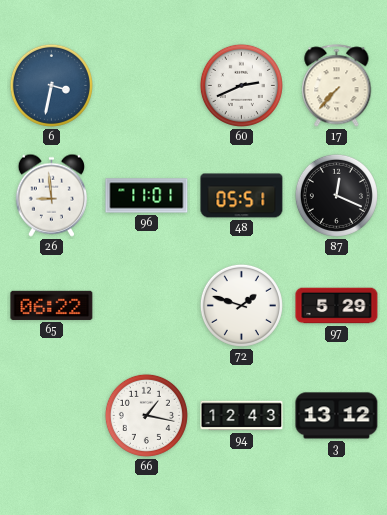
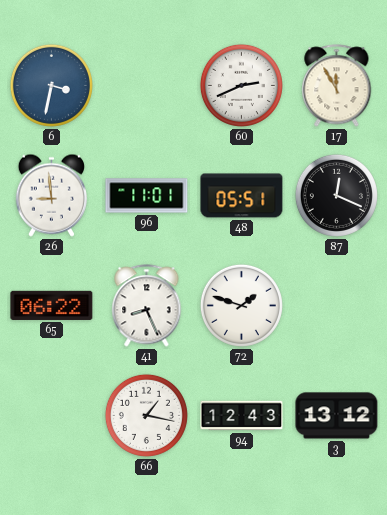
17: 7:37 -> 11:55 (337, 86)
41: none -> 8:26 (147, 306)
97: 5:29 -> none (337, 306)
